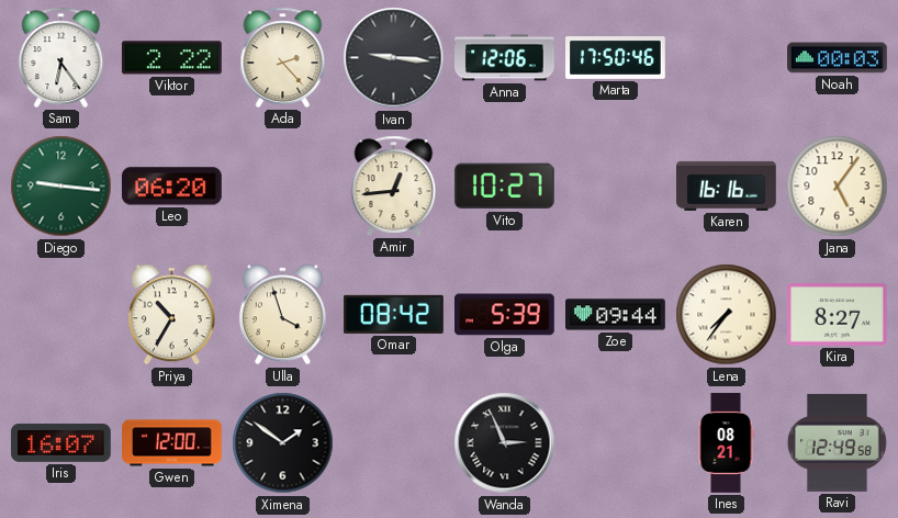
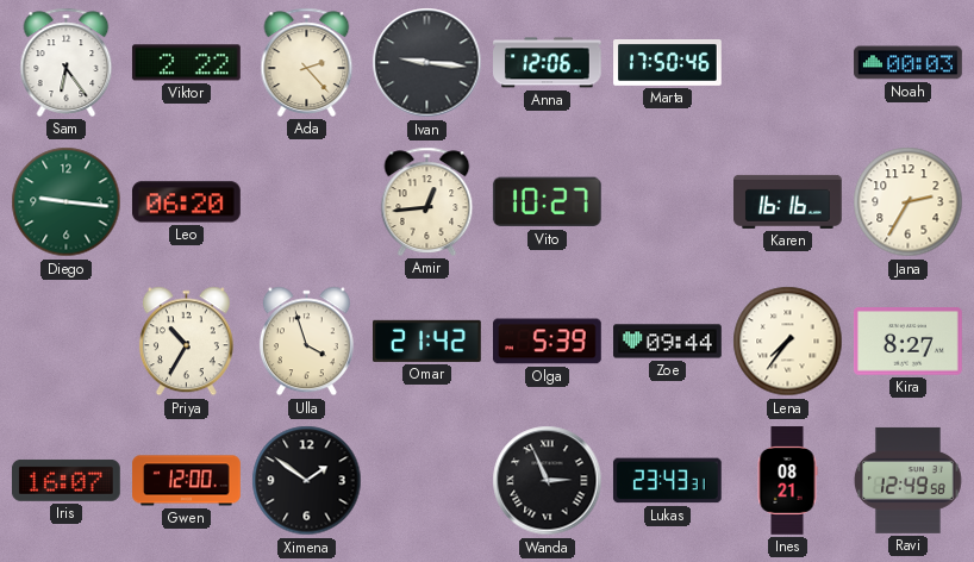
Jana: 5:06 -> 2:35 (909, 202)
Omar: 08:42 -> 21:42 (427, 341)
Lukas: none -> 23:43 (667, 481)
